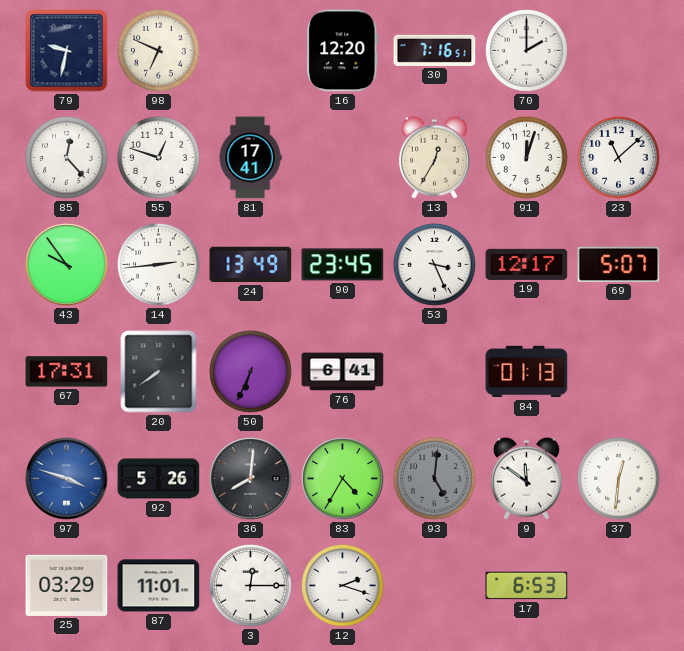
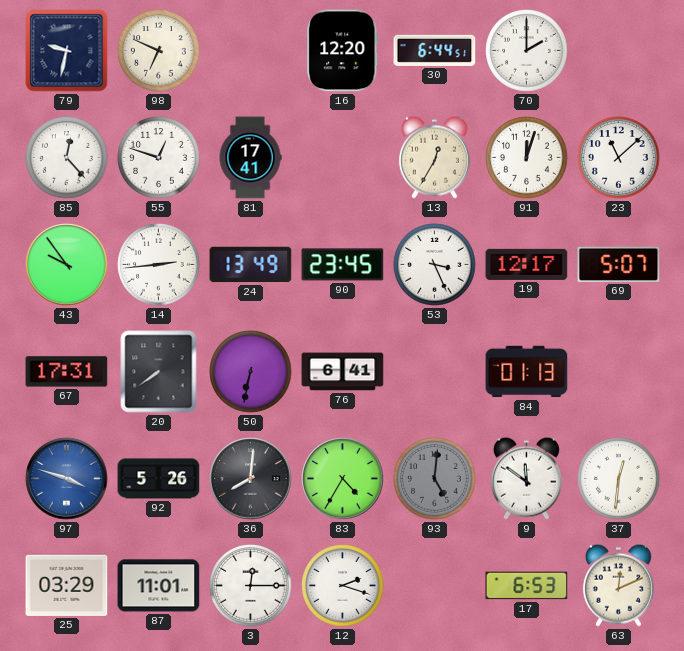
30: 7:16 -> 6:44 (435, 50)
50: 6:34 -> 6:32 (251, 372)
63: none -> 12:11 (618, 585)
